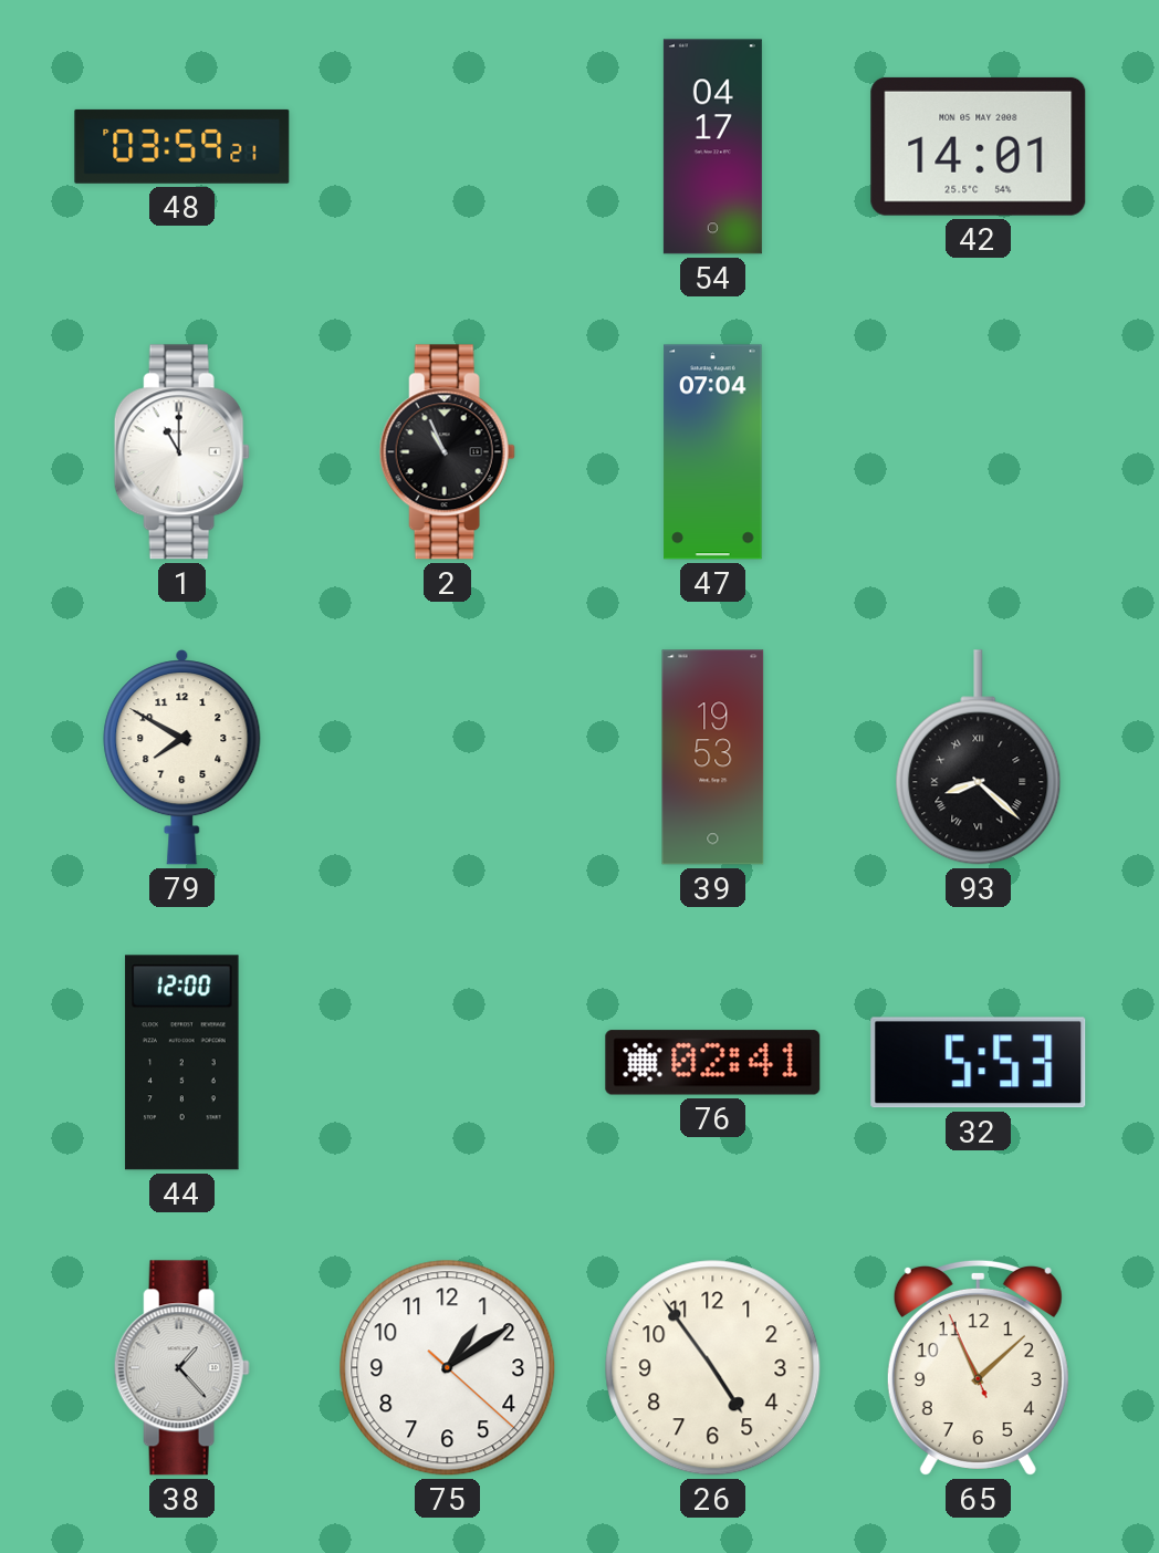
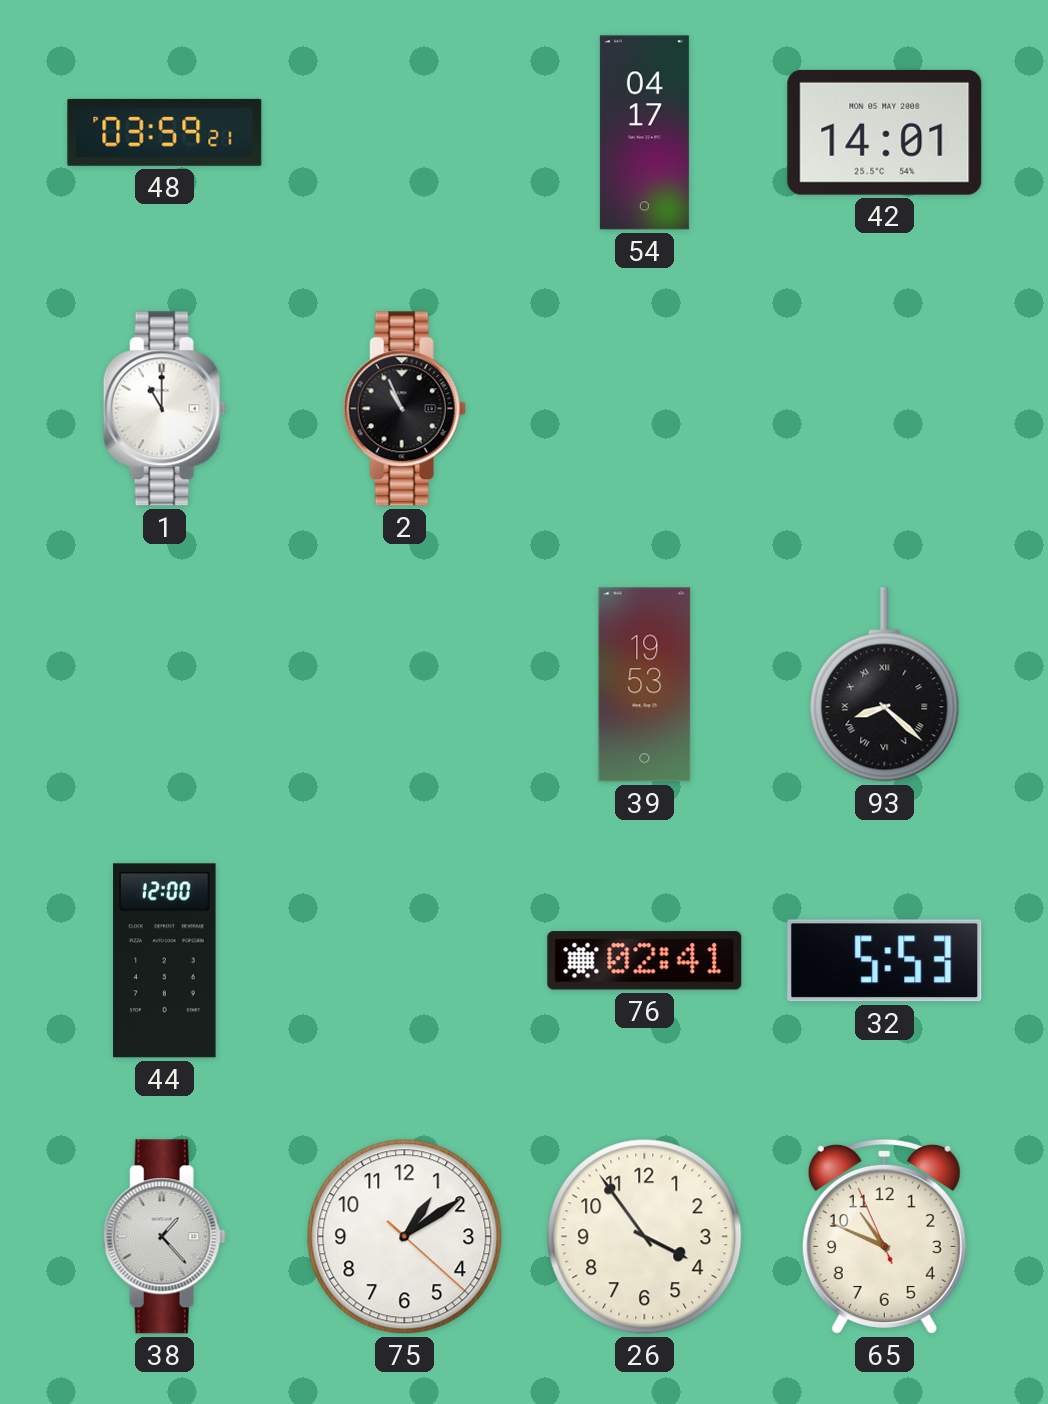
47: 07:04 -> none (713, 452)
79: 7:50 -> none (182, 758)
26: 4:54 -> 3:54 (645, 1237)
65: 11:07 -> 10:48 (884, 1236)
